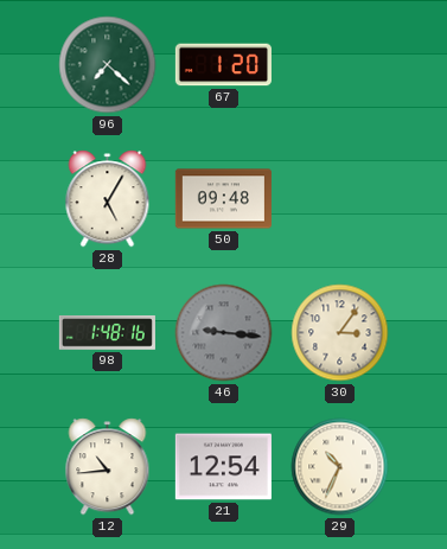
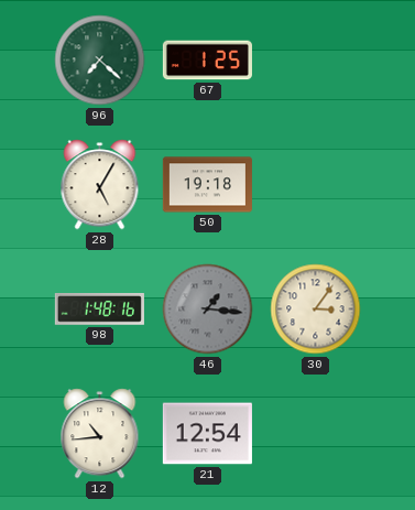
67: 1:20 -> 1:25 (207, 61)
50: 09:48 -> 19:18 (207, 185)
46: 9:16 -> 1:16 (208, 310)
29: 10:34 -> none (340, 467)
